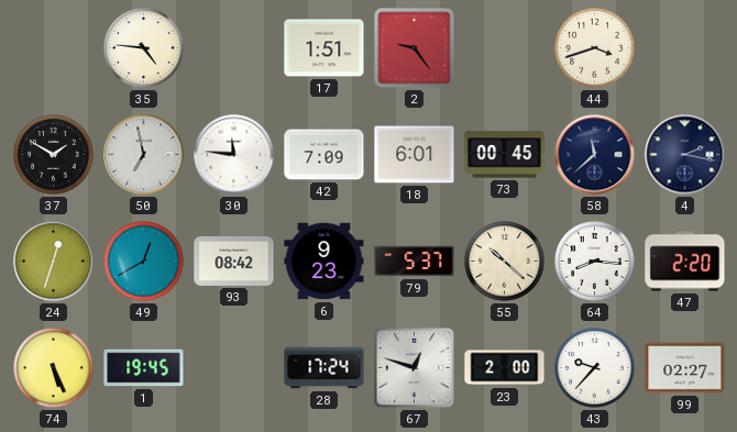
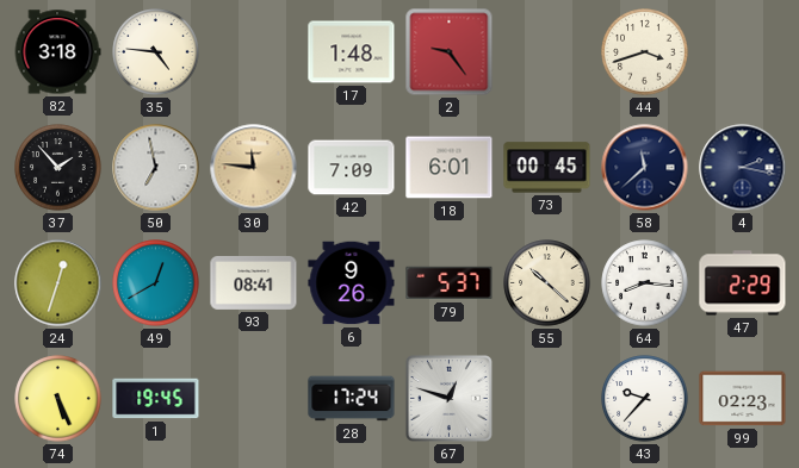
82: none -> 3:18 (57, 52)
17: 1:51 -> 1:48 (352, 52)
37: 1:50 -> 1:53 (58, 168)
30 dial: white -> champagne (254, 168)
93: 08:42 -> 08:41 (254, 282)
6: 9:23 -> 9:26 (352, 283)
47: 2:20 -> 2:29 (743, 283)
23: 2:00 -> none (505, 368)
99: 02:27 -> 02:23 (743, 399)
